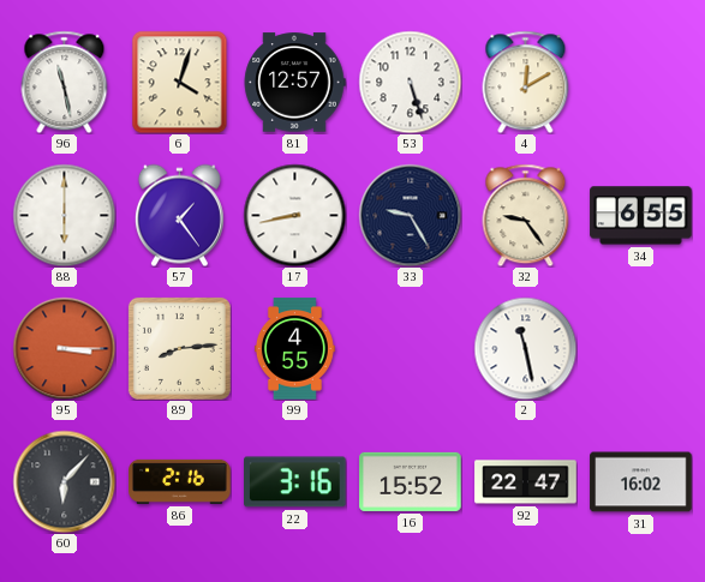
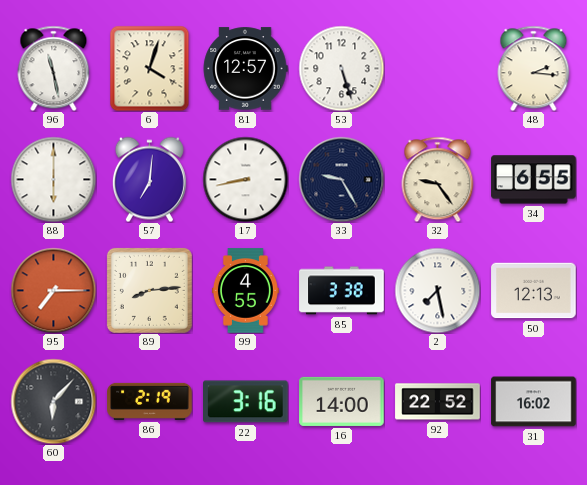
4: 12:10 -> none (526, 82)
48: none -> 2:16 (534, 68)
57: 1:24 -> 7:01 (149, 179)
95: 3:15 -> 7:15 (53, 290)
85: none -> 3:38 (342, 291)
2: 11:28 -> 7:28 (437, 290)
50: none -> 12:13 (534, 291)
86: 2:16 -> 2:19 (150, 401)
16: 15:52 -> 14:00 (342, 401)
92: 22:47 -> 22:52 (438, 402)
